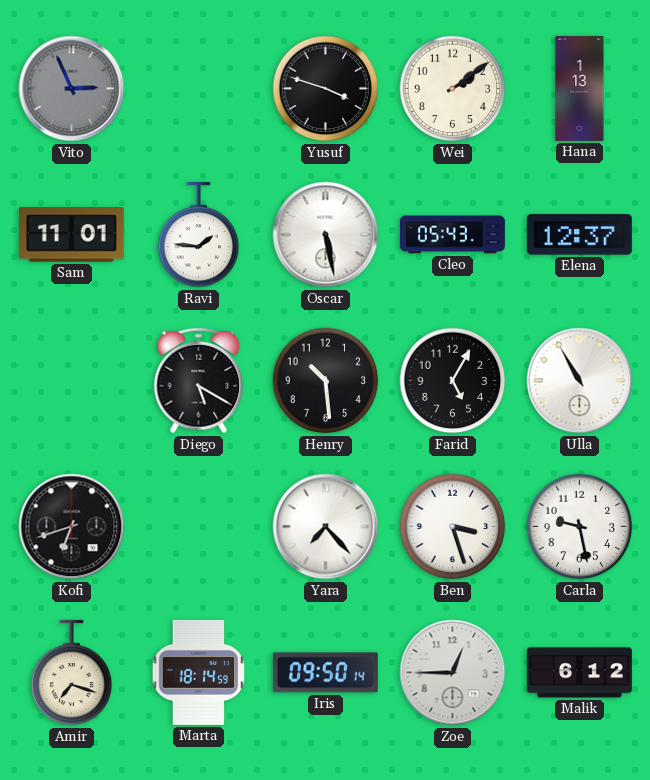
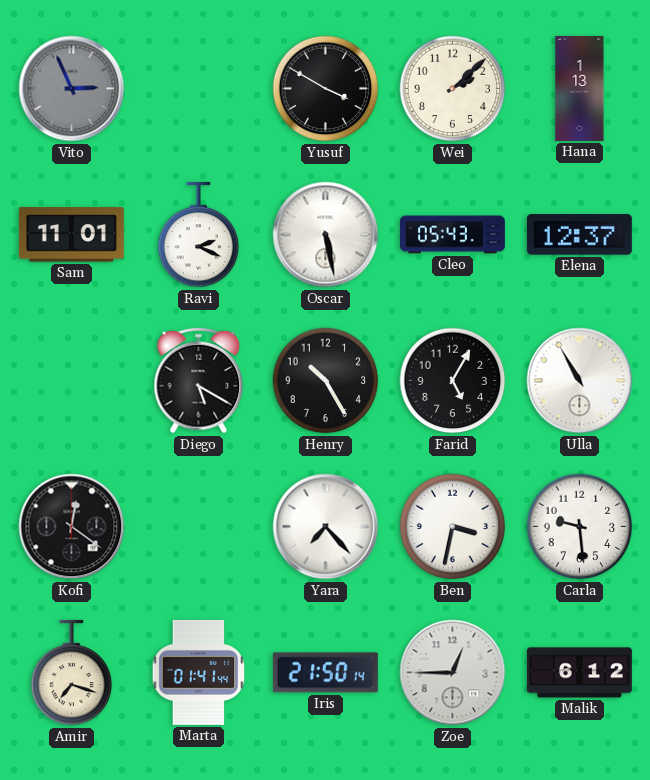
Yusuf: 3:48 -> 3:50 (326, 89)
Wei: 2:09 -> 2:08 (453, 89)
Ravi: 1:46 -> 2:19 (199, 235)
Henry: 10:29 -> 10:25 (326, 381)
Kofi: 6:42 -> 12:21 (72, 527)
Ben: 3:27 -> 3:32 (453, 527)
Carla: 9:28 -> 9:29 (580, 527)
Marta: 18:14 -> 01:41 (199, 672)
Iris: 09:50 -> 21:50 (325, 673)
